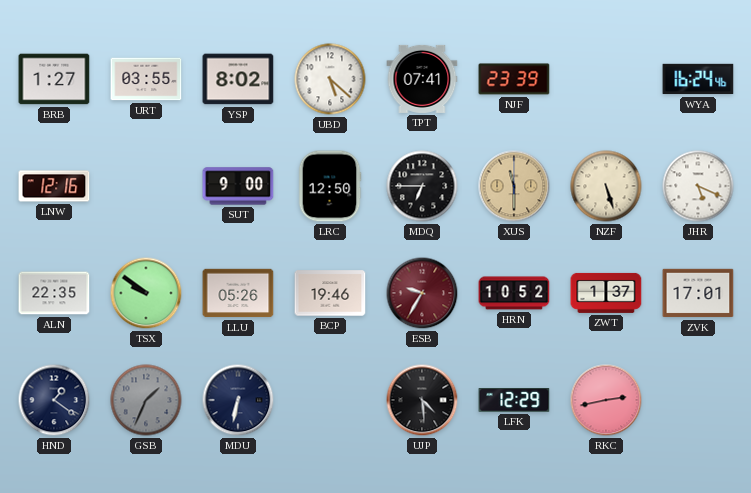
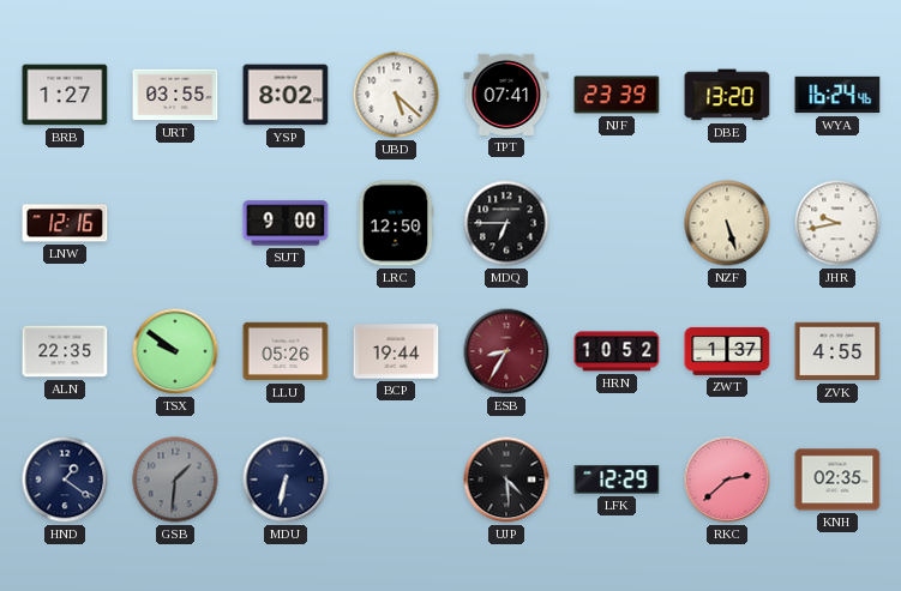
DBE: none -> 13:20 (727, 95)
XUS: 11:30 -> none (514, 186)
JHR: 5:19 -> 9:43 (837, 223)
BCP: 19:46 -> 19:44 (396, 351)
ESB: 9:35 -> 8:35 (506, 351)
ZVK: 17:01 -> 4:55 (837, 351)
GSB: 1:34 -> 1:31 (175, 480)
RKC: 2:43 -> 2:38 (727, 480)
KNH: none -> 02:35 (837, 480)
